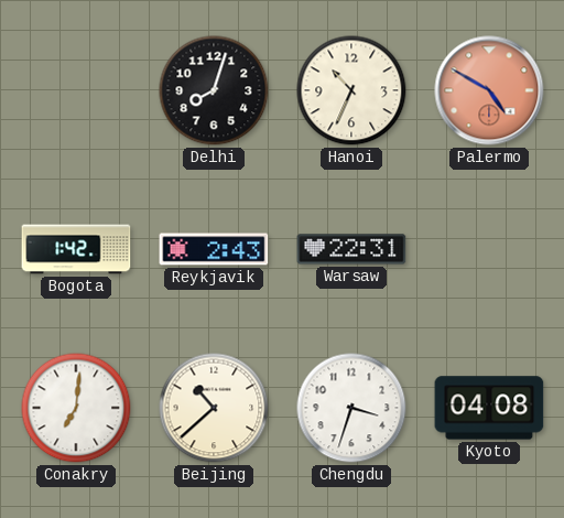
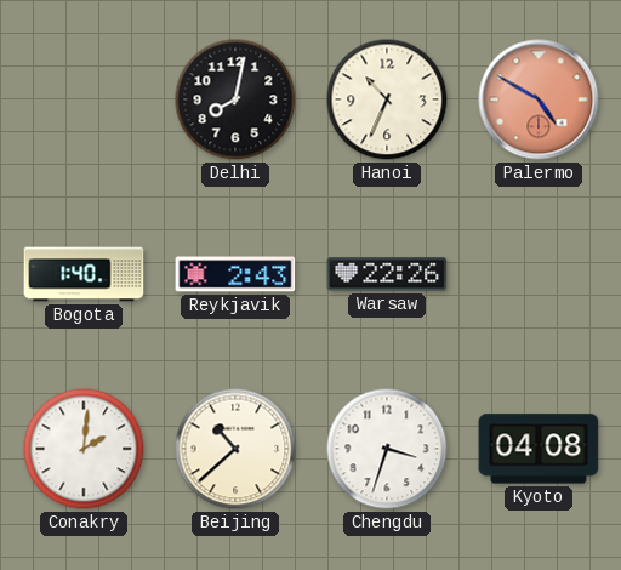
Delhi: 8:03 -> 8:02 (235, 99)
Bogota: 1:42 -> 1:40 (84, 274)
Warsaw: 22:31 -> 22:26 (387, 274)
Conakry: 7:01 -> 2:01 (84, 449)
